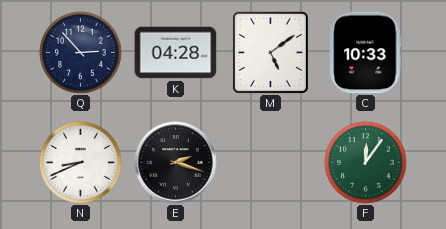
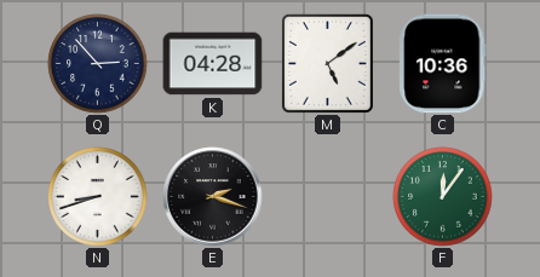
C: 10:33 -> 10:36 (443, 64)
N: 8:41 -> 8:42 (98, 197)
